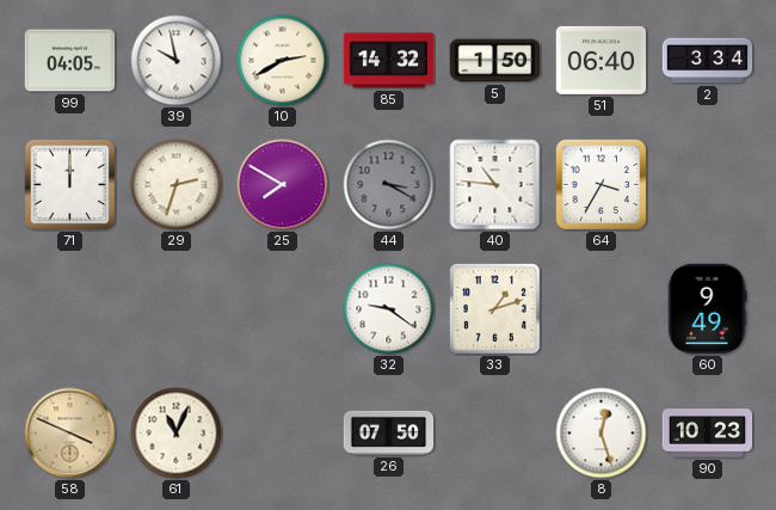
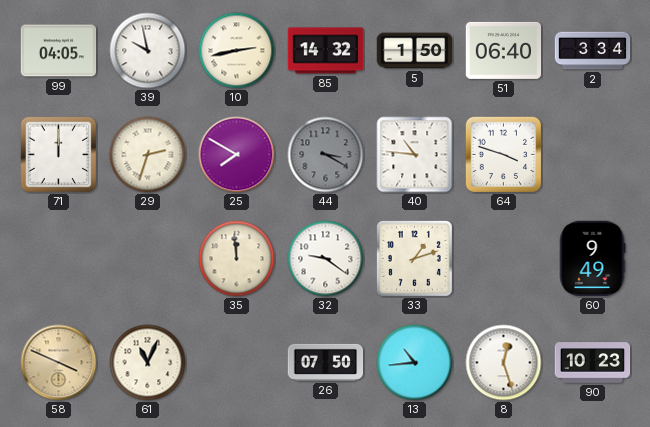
10: 2:40 -> 2:43 (237, 51)
64: 3:35 -> 3:48 (503, 154)
35: none -> 11:59 (237, 259)
13: none -> 10:44 (415, 363)
